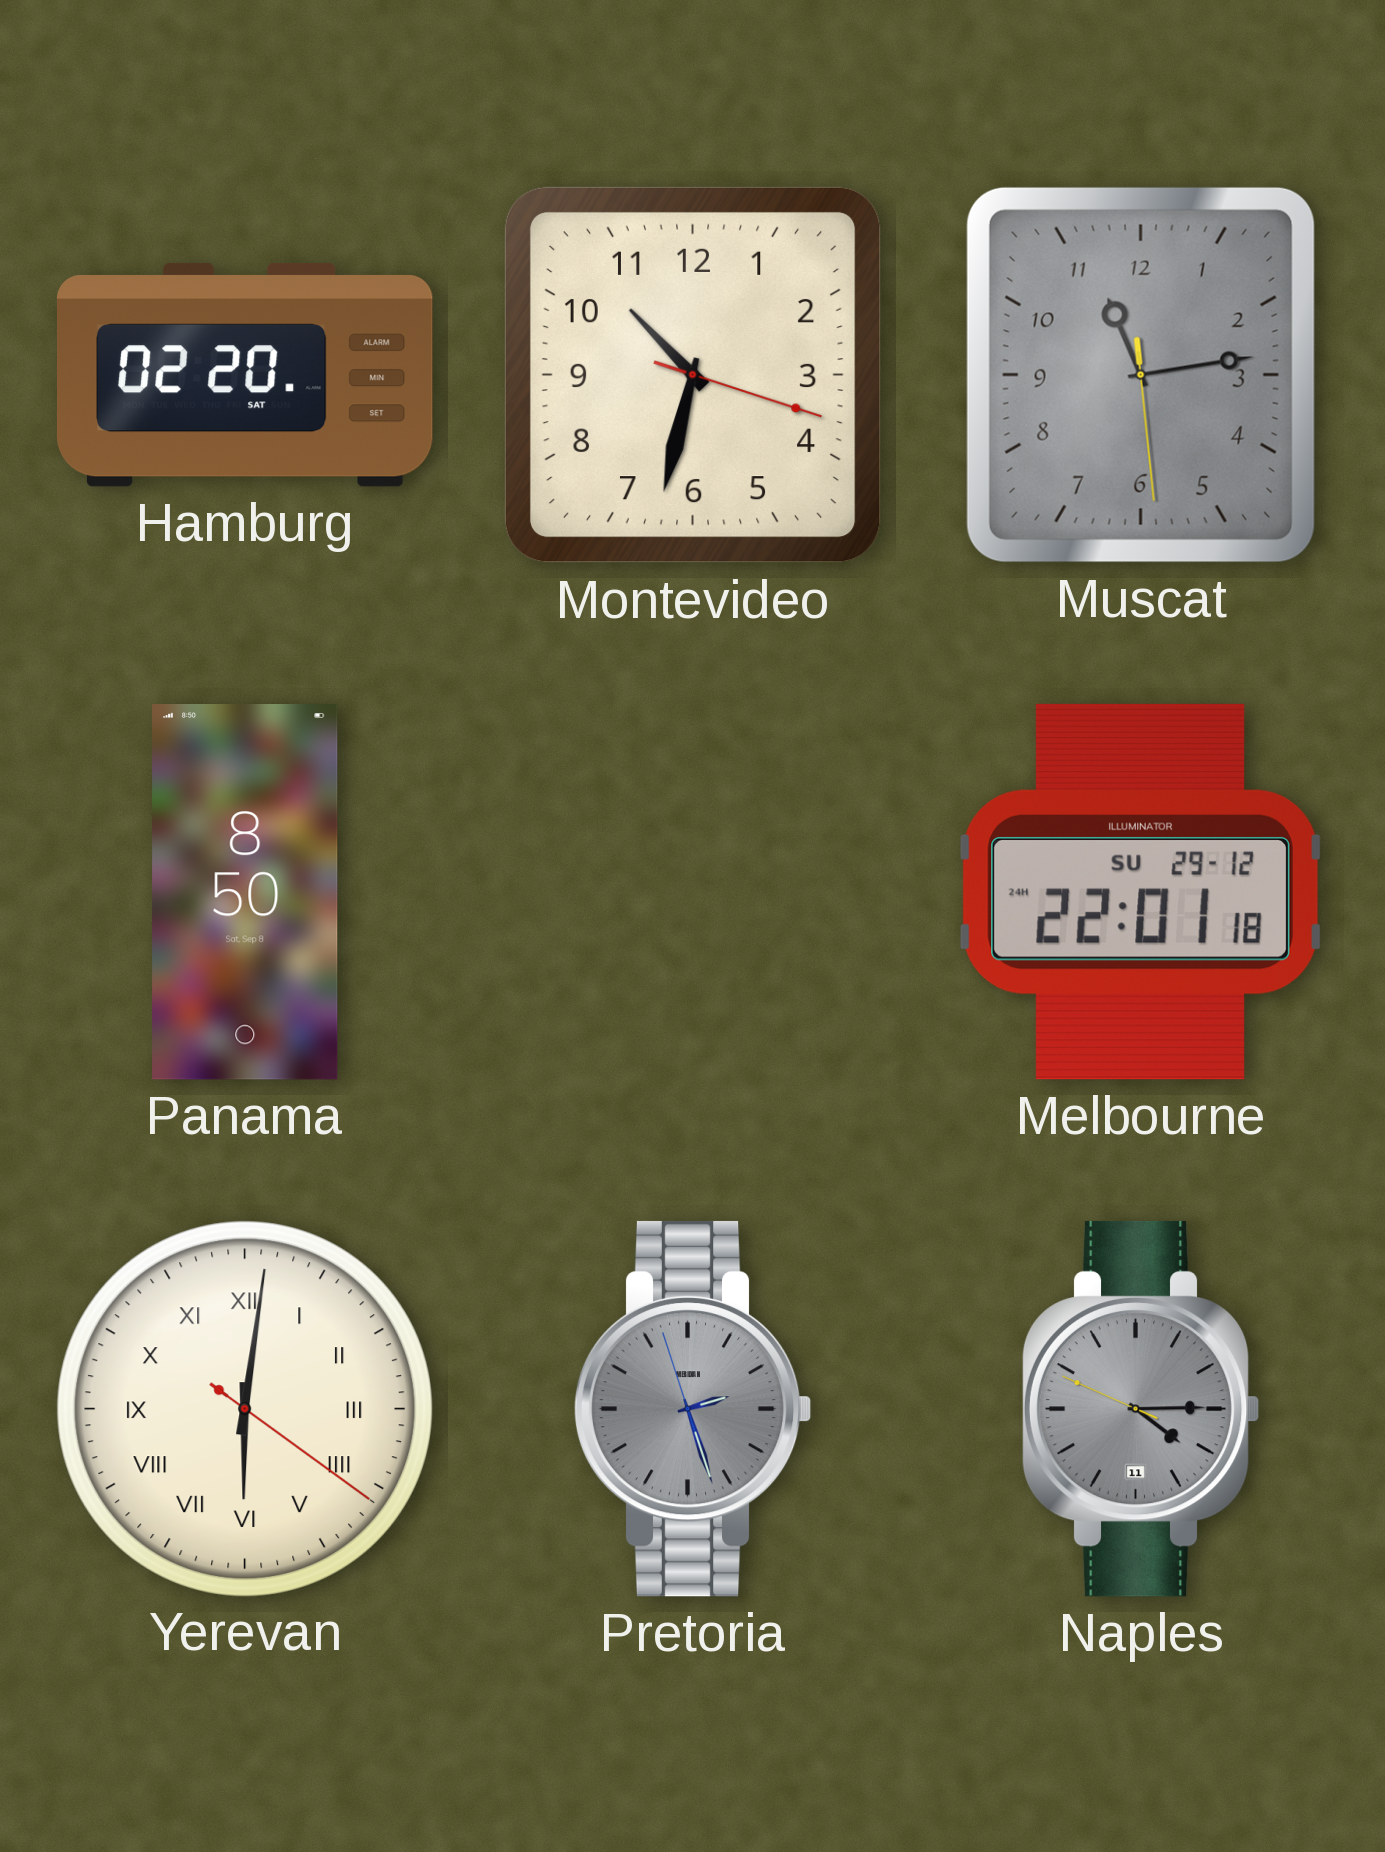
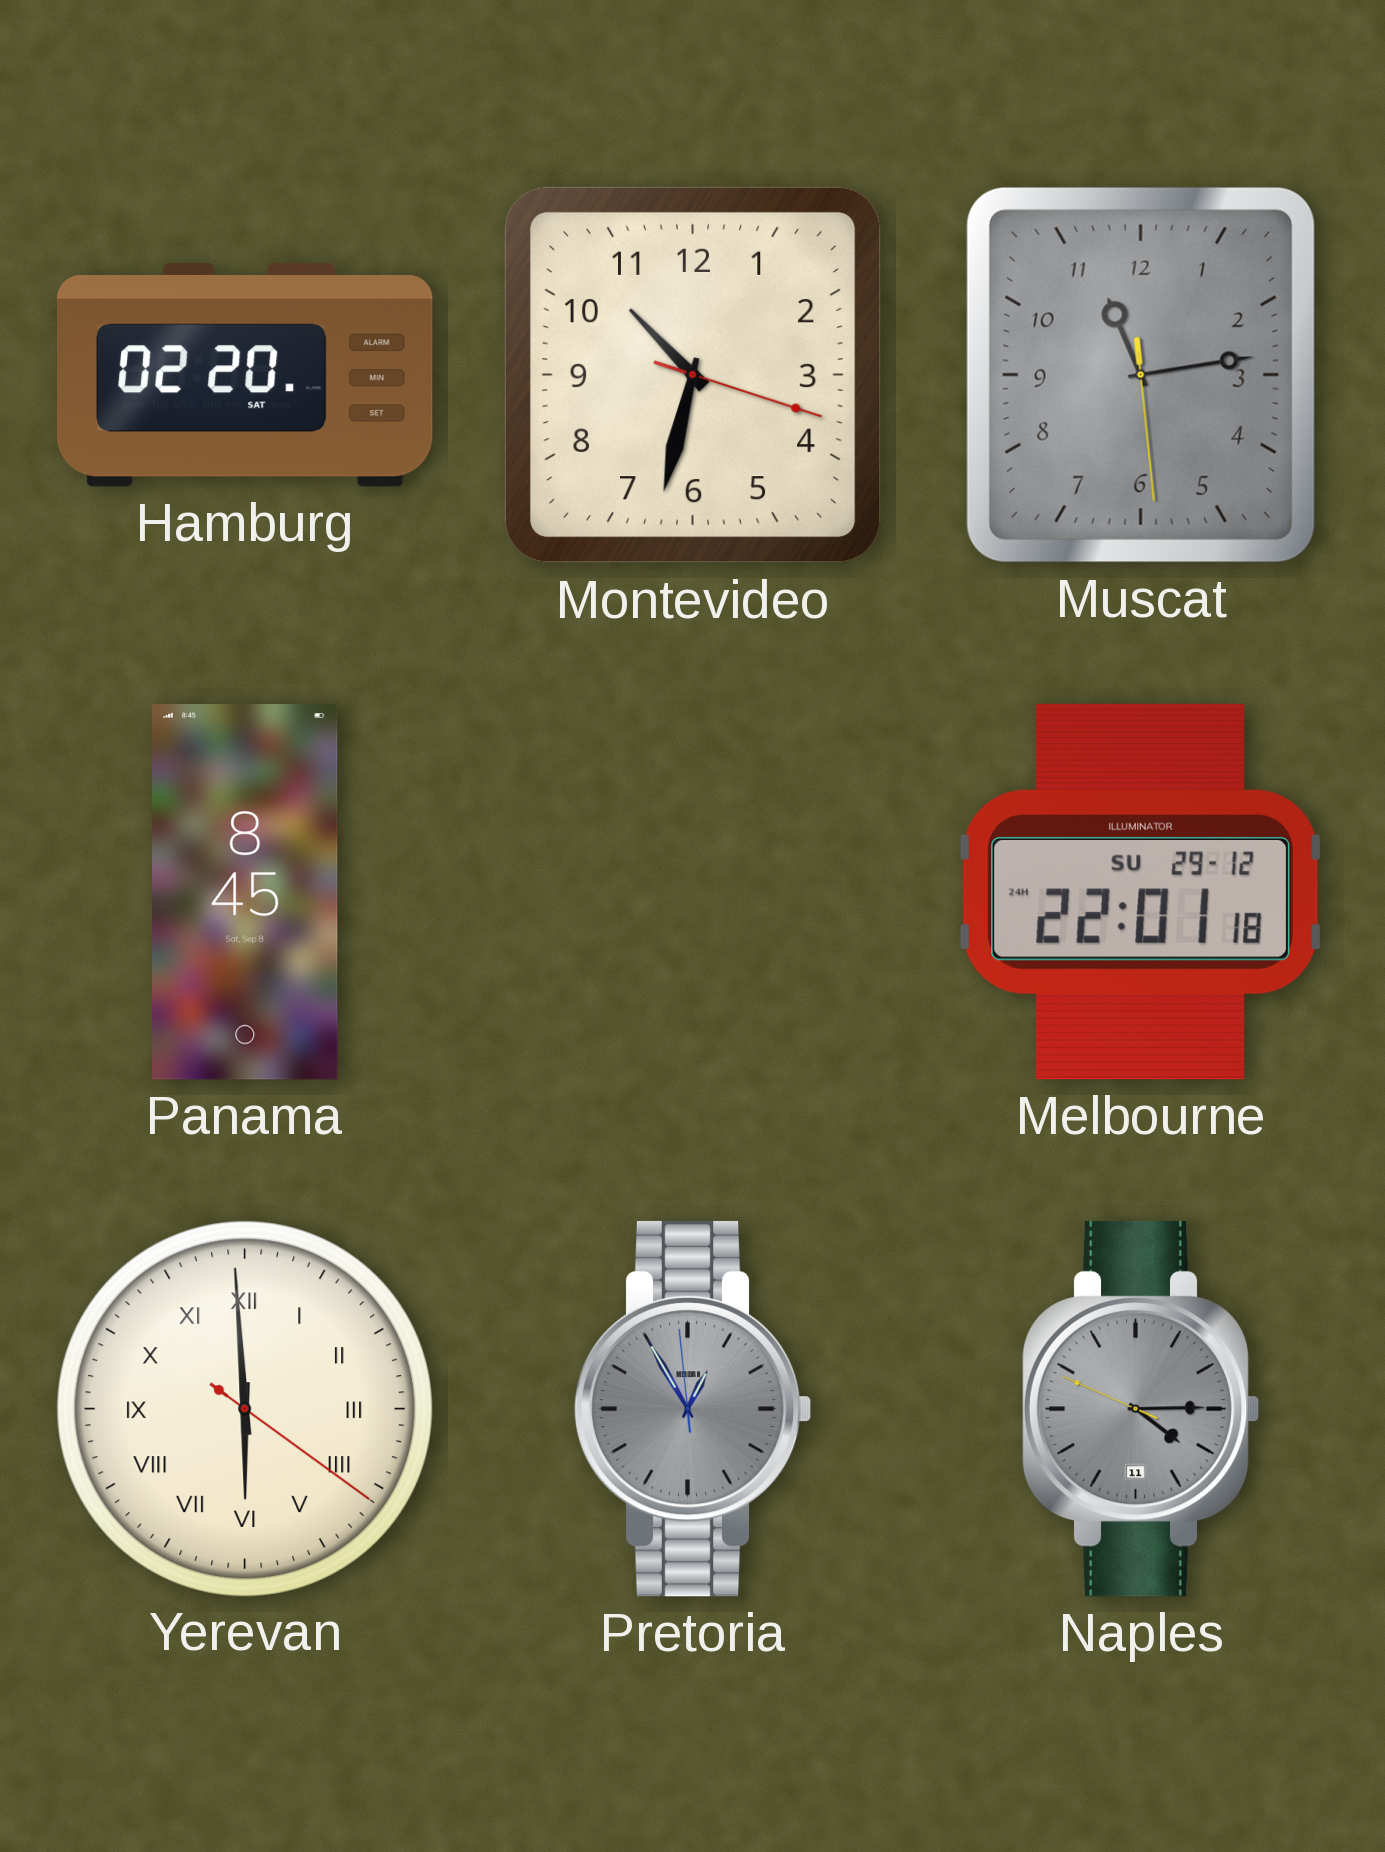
Panama: 8:50 -> 8:45 (245, 893)
Yerevan: 6:01 -> 5:59 (244, 1408)
Pretoria: 2:26 -> 12:54 (693, 1409)
